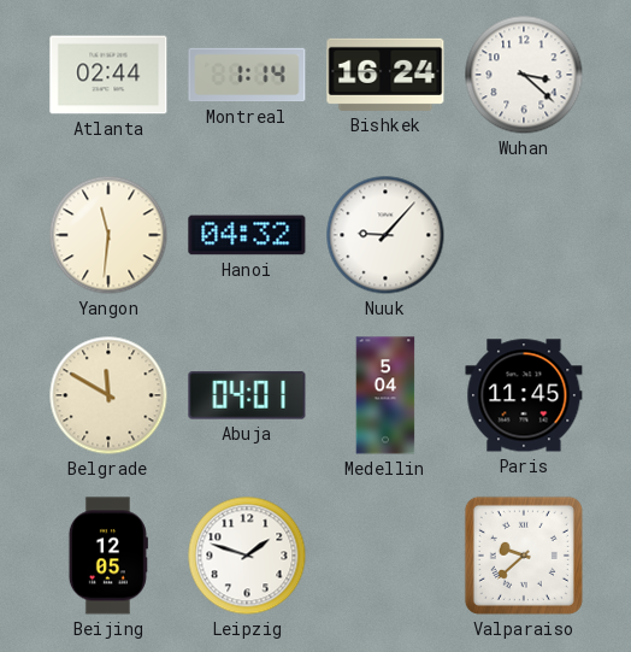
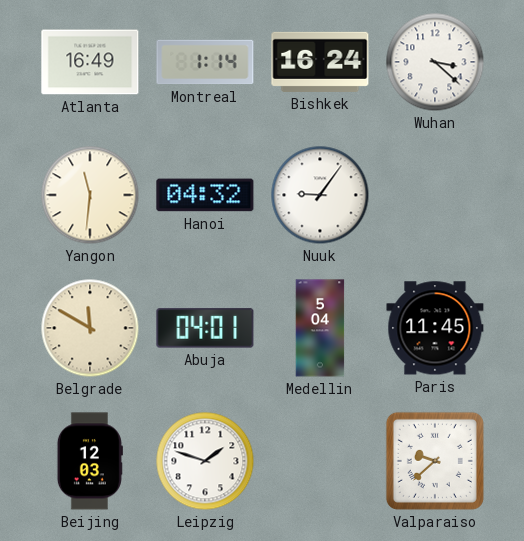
Atlanta: 02:44 -> 16:49 (90, 62)
Nuuk: 9:07 -> 9:06 (320, 195)
Beijing: 12:05 -> 12:03 (90, 461)
